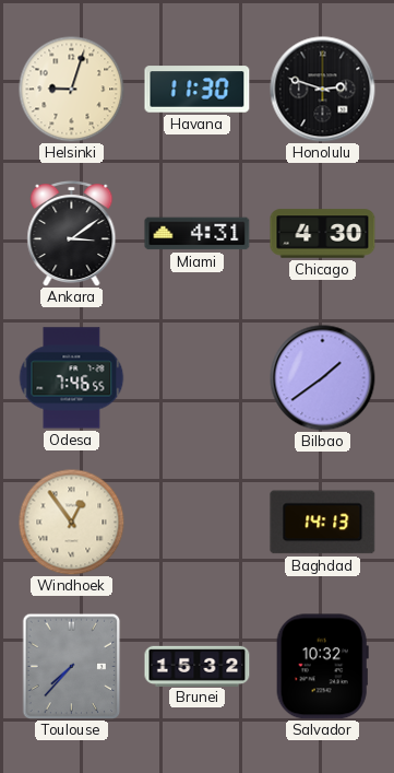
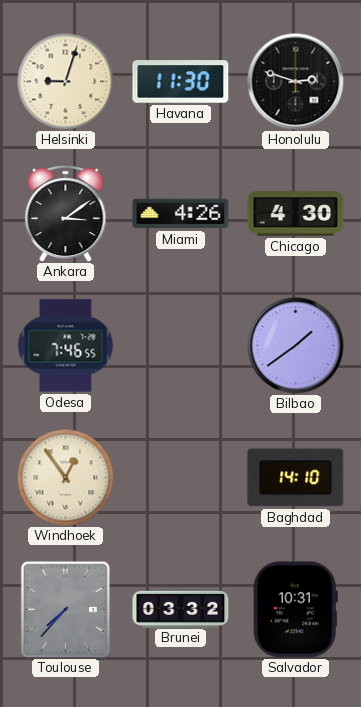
Miami: 4:31 -> 4:26 (181, 214)
Baghdad: 14:13 -> 14:10 (296, 478)
Brunei: 15:32 -> 03:32 (181, 609)
Salvador: 10:32 -> 10:31 (295, 610)
